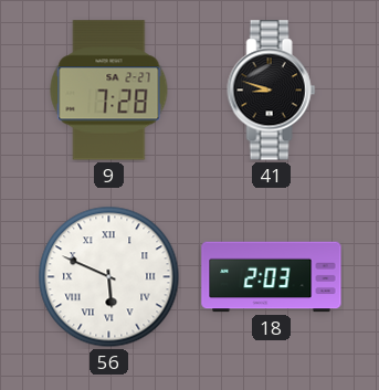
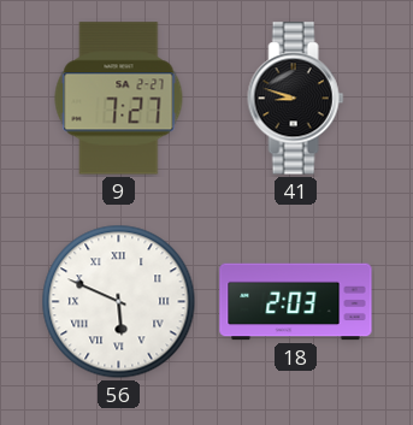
9: 7:28 -> 7:27 (119, 99)
